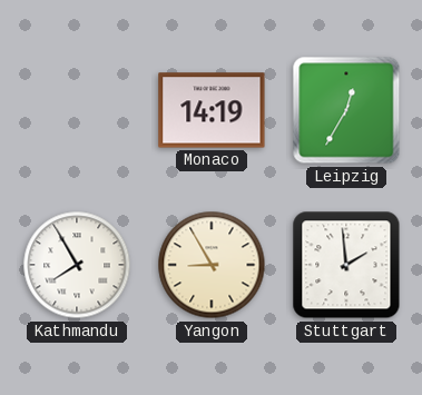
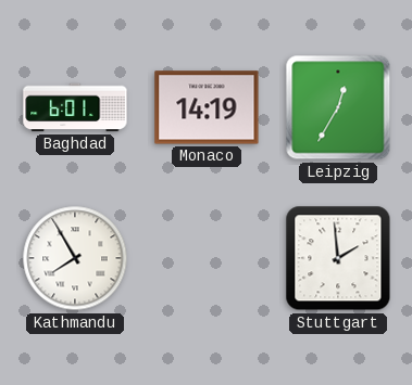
Baghdad: none -> 6:01 (75, 107)
Yangon: 8:55 -> none (212, 265)
